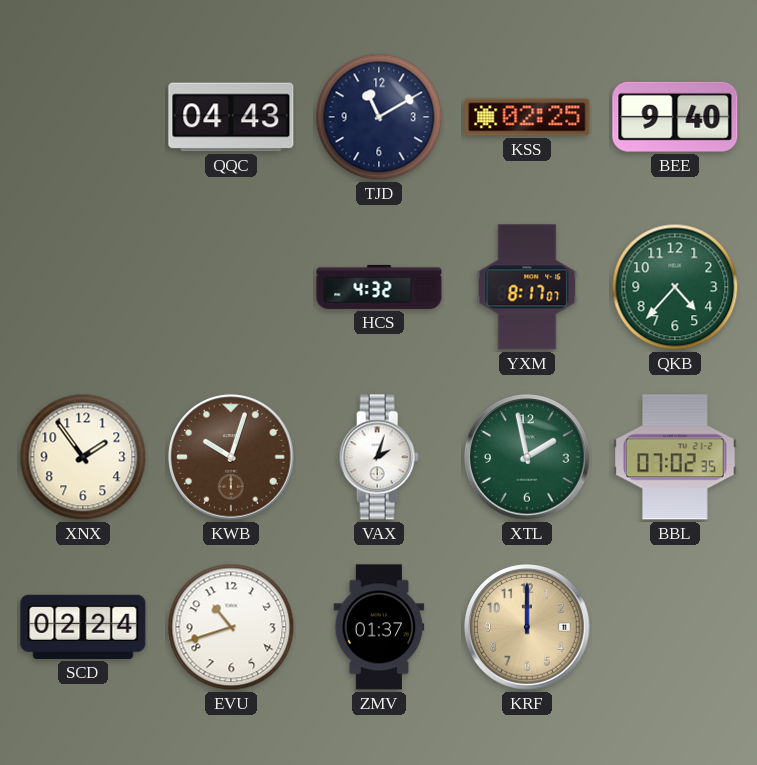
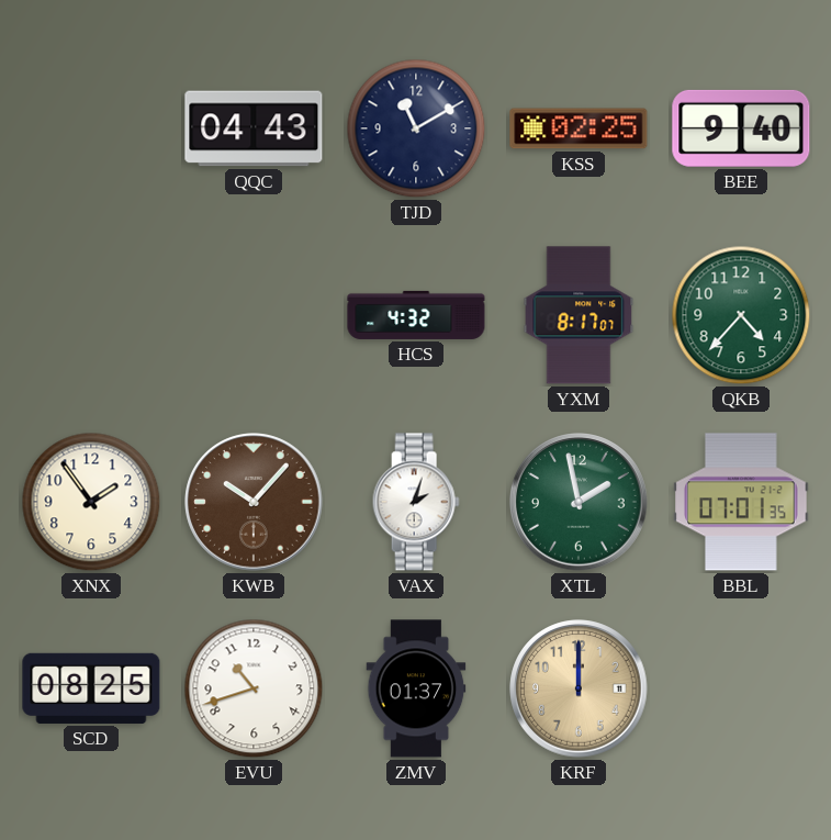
KWB: 10:03 -> 10:07 (254, 502)
BBL: 07:02 -> 07:01 (741, 502)
SCD: 02:24 -> 08:25 (91, 688)
